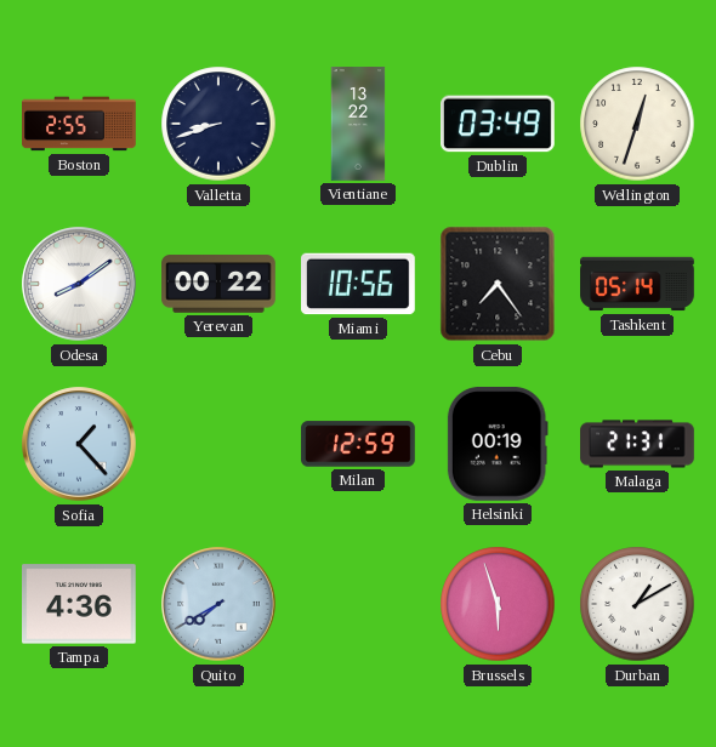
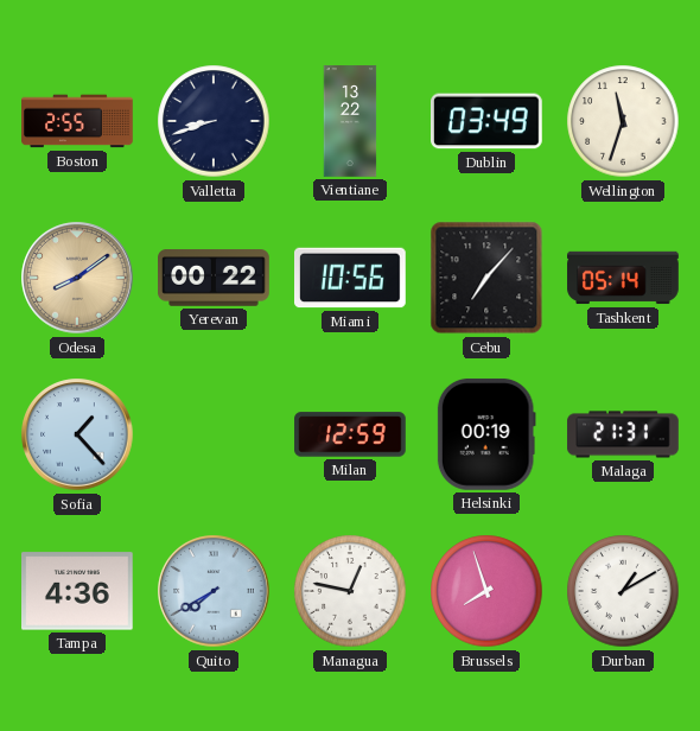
Wellington: 12:33 -> 11:33 (623, 121)
Odesa dial: white -> champagne (77, 278)
Cebu: 7:24 -> 7:07 (486, 278)
Managua: none -> 12:47 (350, 591)
Brussels: 5:57 -> 7:57 (486, 591)
